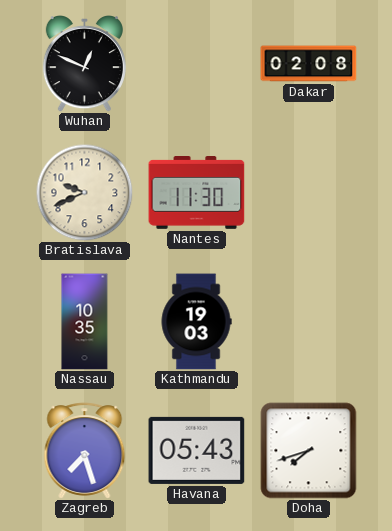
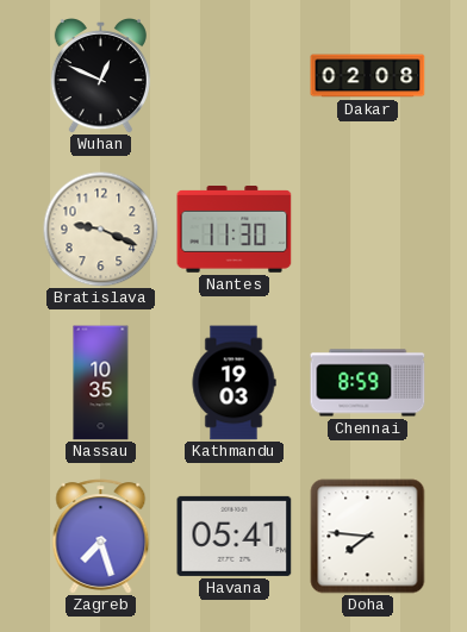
Bratislava: 9:41 -> 9:19 (100, 229)
Chennai: none -> 8:59 (368, 383)
Havana: 05:43 -> 05:41 (235, 536)
Doha: 7:42 -> 7:46 (368, 537)
